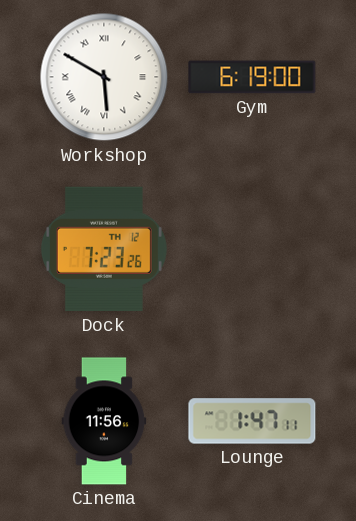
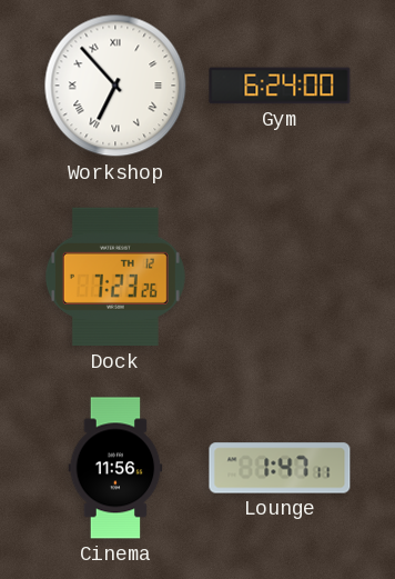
Workshop: 5:50 -> 6:53 (115, 86)
Gym: 6:19 -> 6:24 (280, 86)
